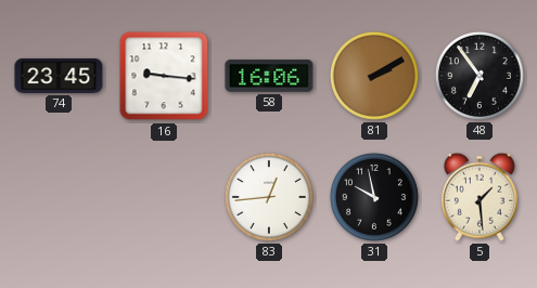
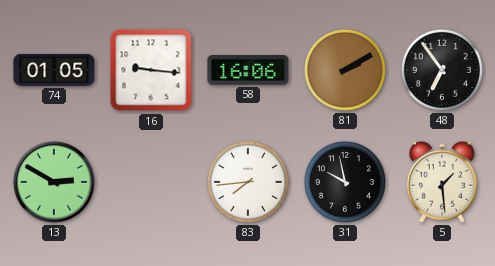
74: 23:45 -> 01:05 (54, 70)
13: none -> 2:50 (54, 182)
83: 12:44 -> 7:44 (248, 182)
